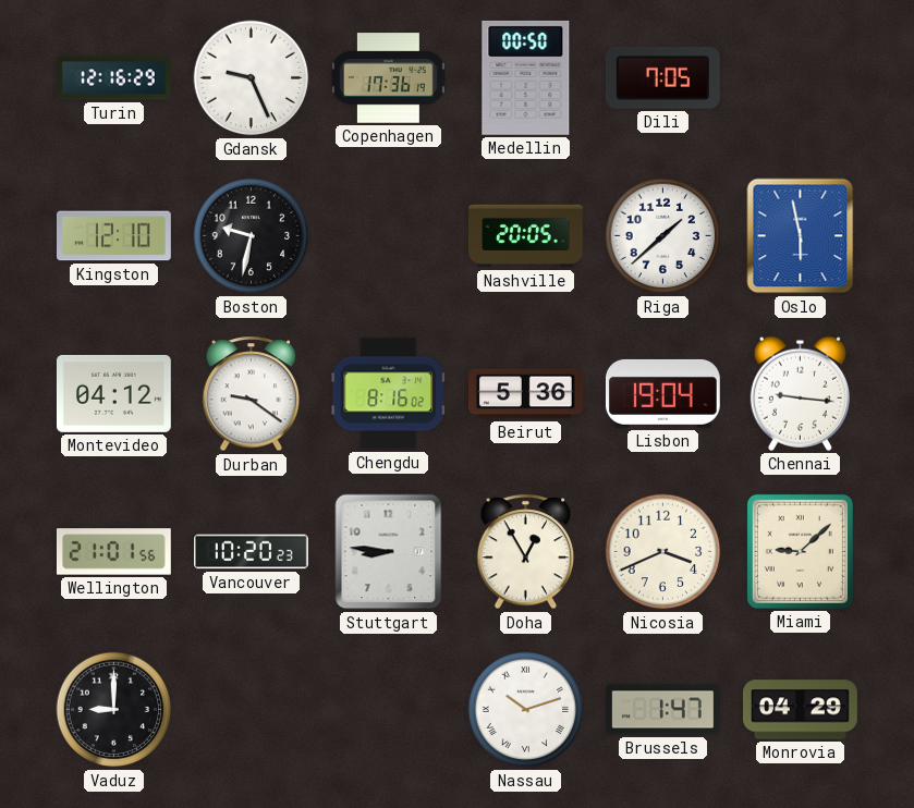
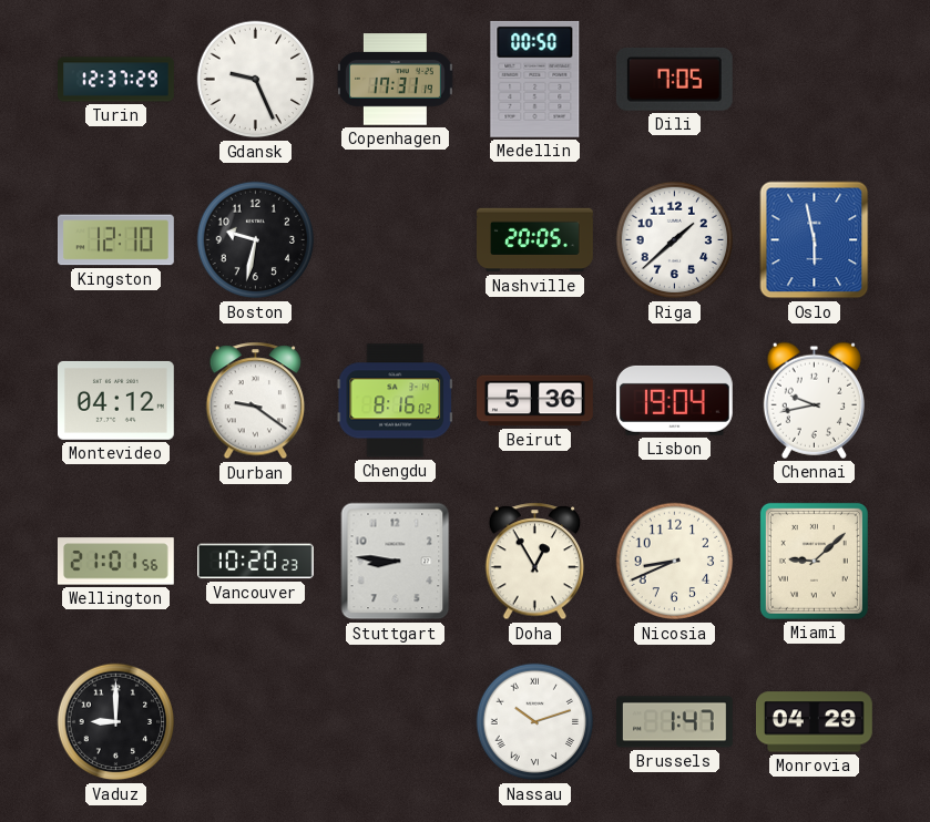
Turin: 12:16 -> 12:37 (116, 80)
Copenhagen: 17:36 -> 17:31 (396, 80)
Chennai: 9:16 -> 9:43 (814, 400)
Nicosia: 3:41 -> 8:41 (675, 562)
